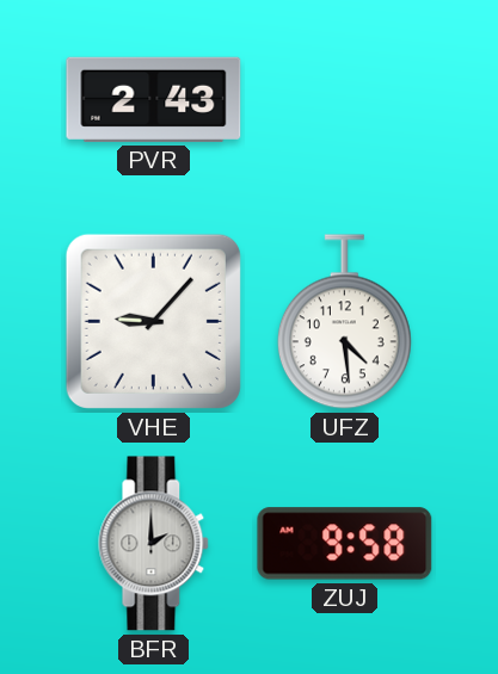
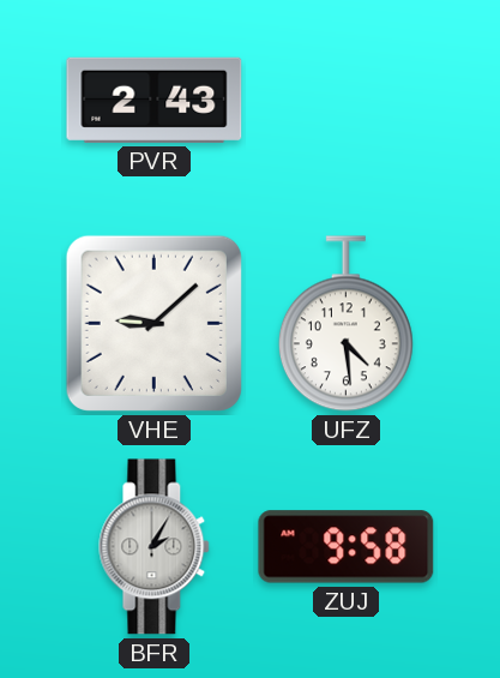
VHE: 9:07 -> 9:08 (153, 323)
BFR: 2:00 -> 2:05 (155, 547)
